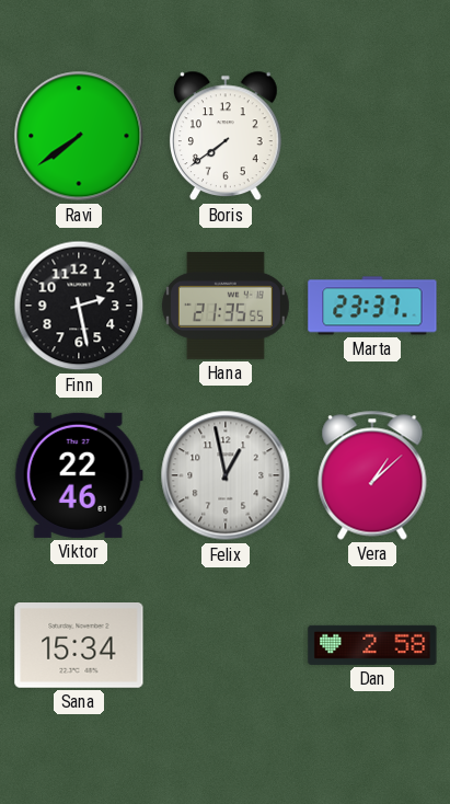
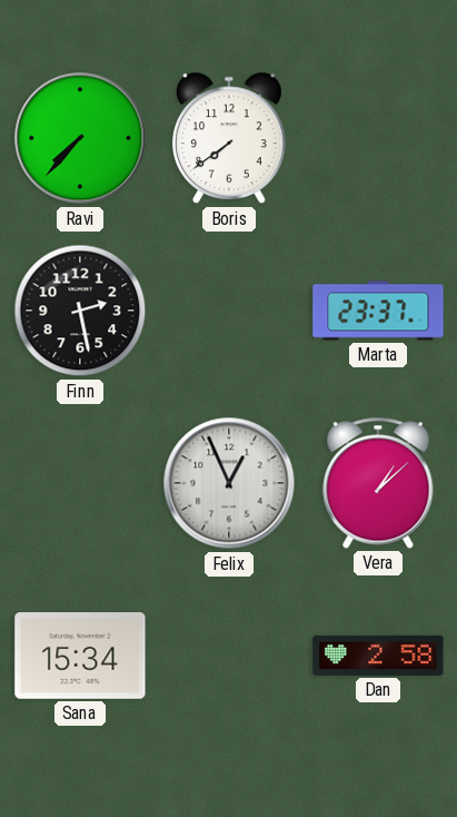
Ravi: 7:39 -> 7:37 (80, 138)
Hana: 21:35 -> none (226, 306)
Viktor: 22:46 -> none (79, 475)
Felix: 12:58 -> 12:56 (229, 483)
